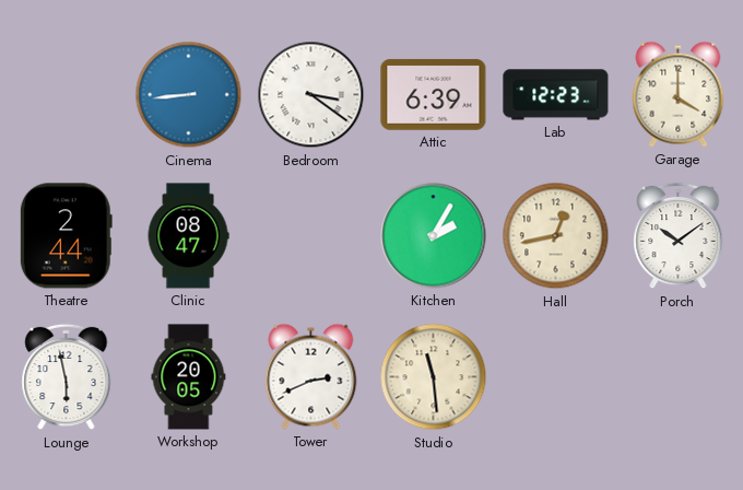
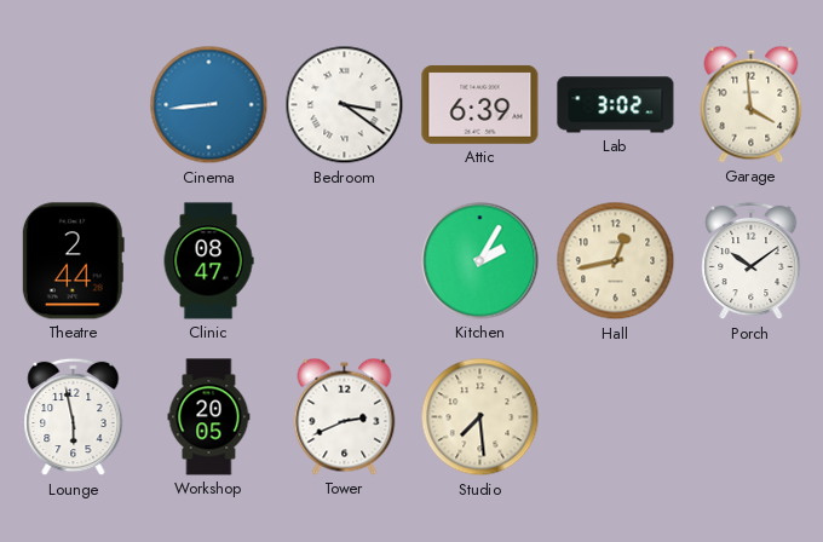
Lab: 12:23 -> 3:02 (616, 105)
Garage: 4:00 -> 3:59 (752, 104)
Studio: 11:29 -> 7:29 (480, 417)
